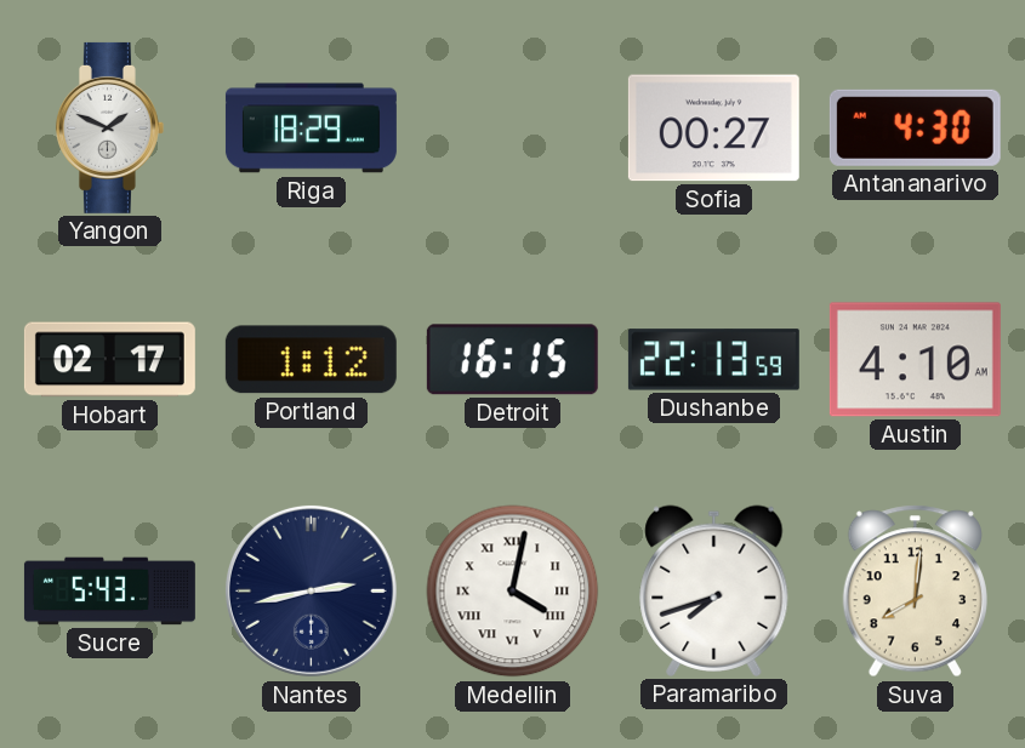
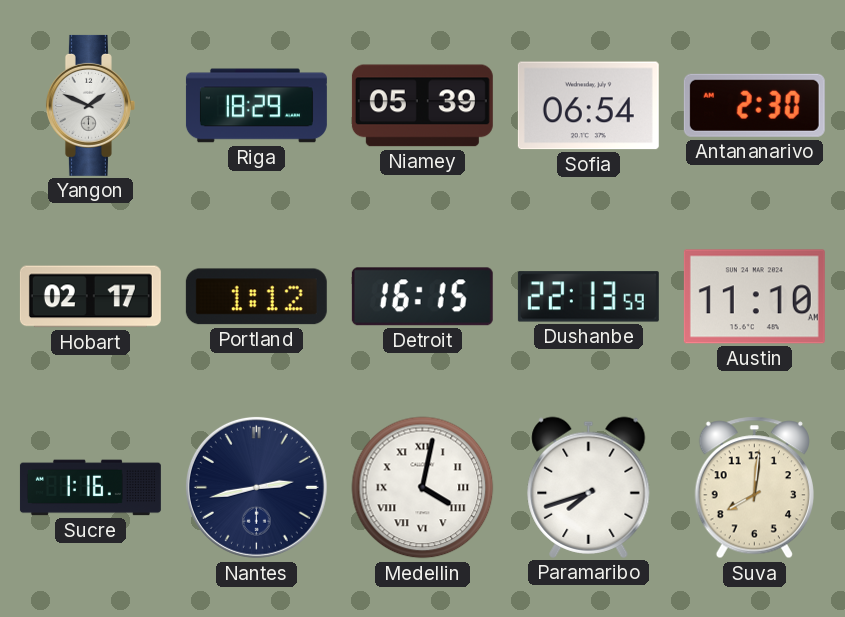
Niamey: none -> 05:39 (422, 106)
Sofia: 00:27 -> 06:54 (588, 106)
Antananarivo: 4:30 -> 2:30 (754, 105)
Austin: 4:10 -> 11:10 (754, 297)
Sucre: 5:43 -> 1:16 (90, 488)
